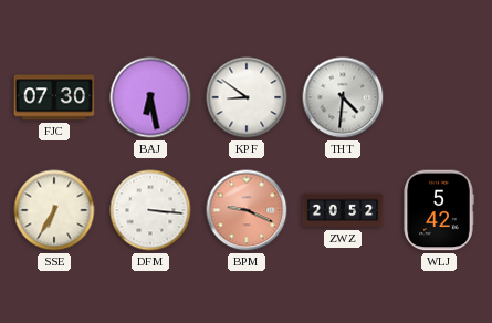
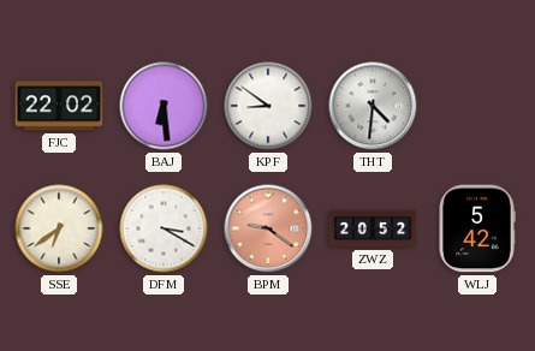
FJC: 07:30 -> 22:02 (59, 106)
BAJ: 6:28 -> 6:29 (164, 106)
SSE: 6:35 -> 6:39 (59, 228)
DFM: 3:16 -> 3:20 (164, 228)
BPM: 9:19 -> 9:21 (268, 228)
